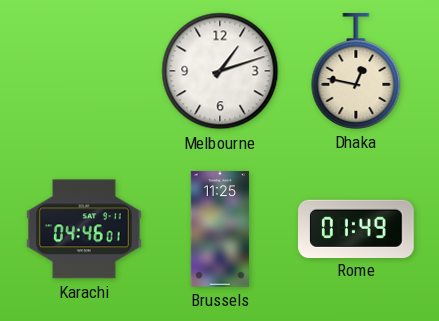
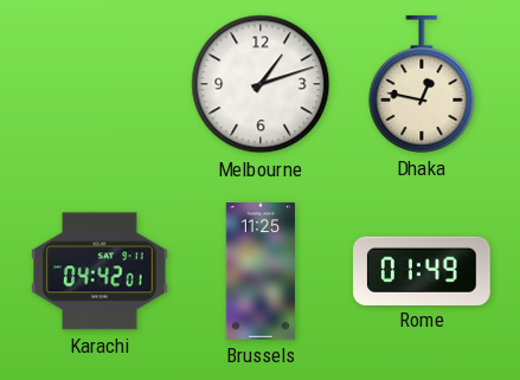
Karachi: 04:46 -> 04:42 (101, 271)
